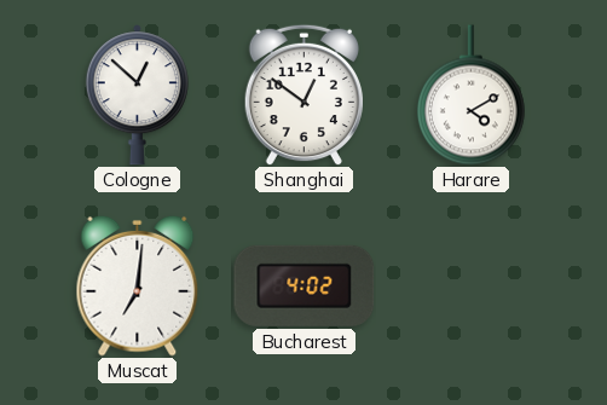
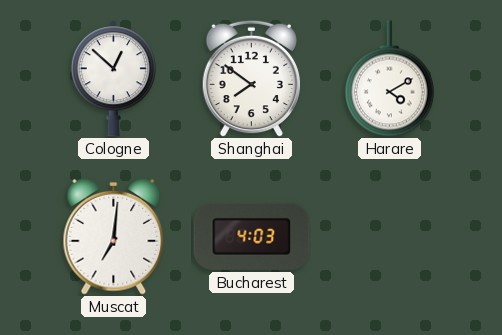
Shanghai: 12:51 -> 7:51 (251, 78)
Bucharest: 4:02 -> 4:03 (252, 236)
